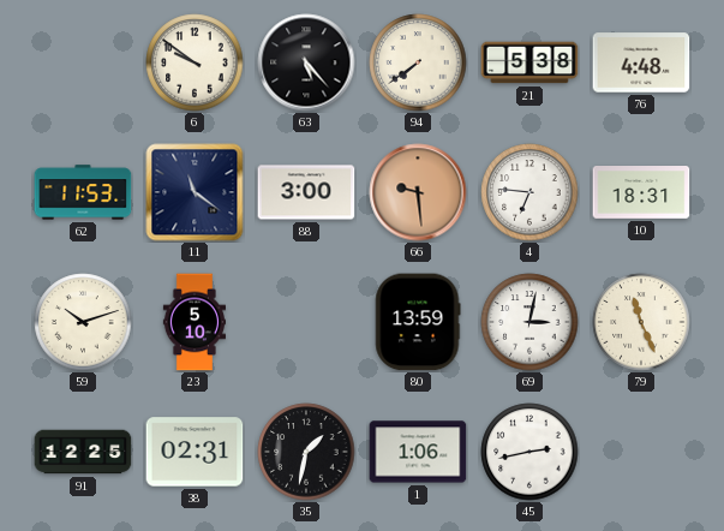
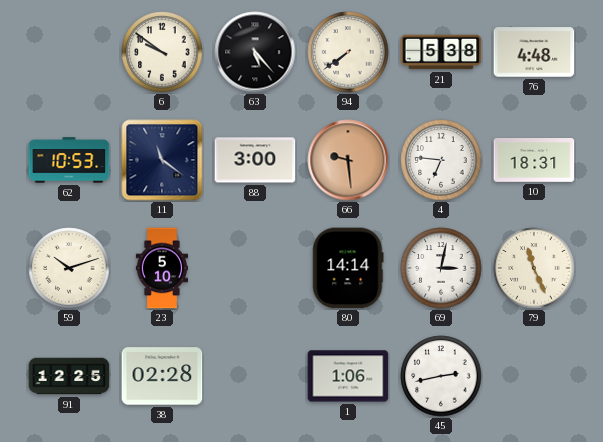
62: 11:53 -> 10:53 (69, 160)
80: 13:59 -> 14:14 (348, 268)
38: 02:31 -> 02:28 (162, 376)
35: 1:32 -> none (306, 452)
